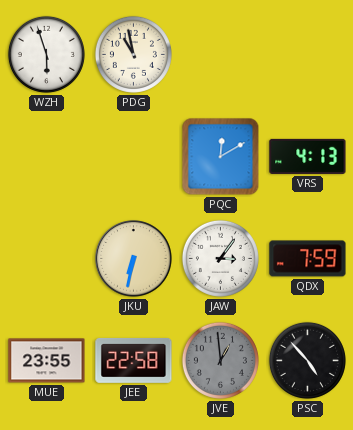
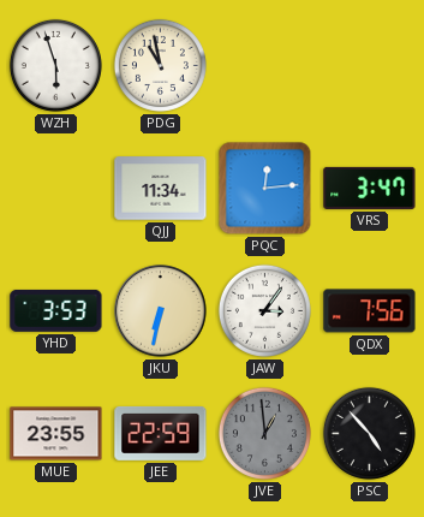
QJJ: none -> 11:34 (161, 189)
PQC: 12:10 -> 12:14 (265, 189)
VRS: 4:13 -> 3:47 (370, 188)
YHD: none -> 3:53 (56, 310)
QDX: 7:59 -> 7:56 (370, 311)
JEE: 22:58 -> 22:59 (161, 433)
